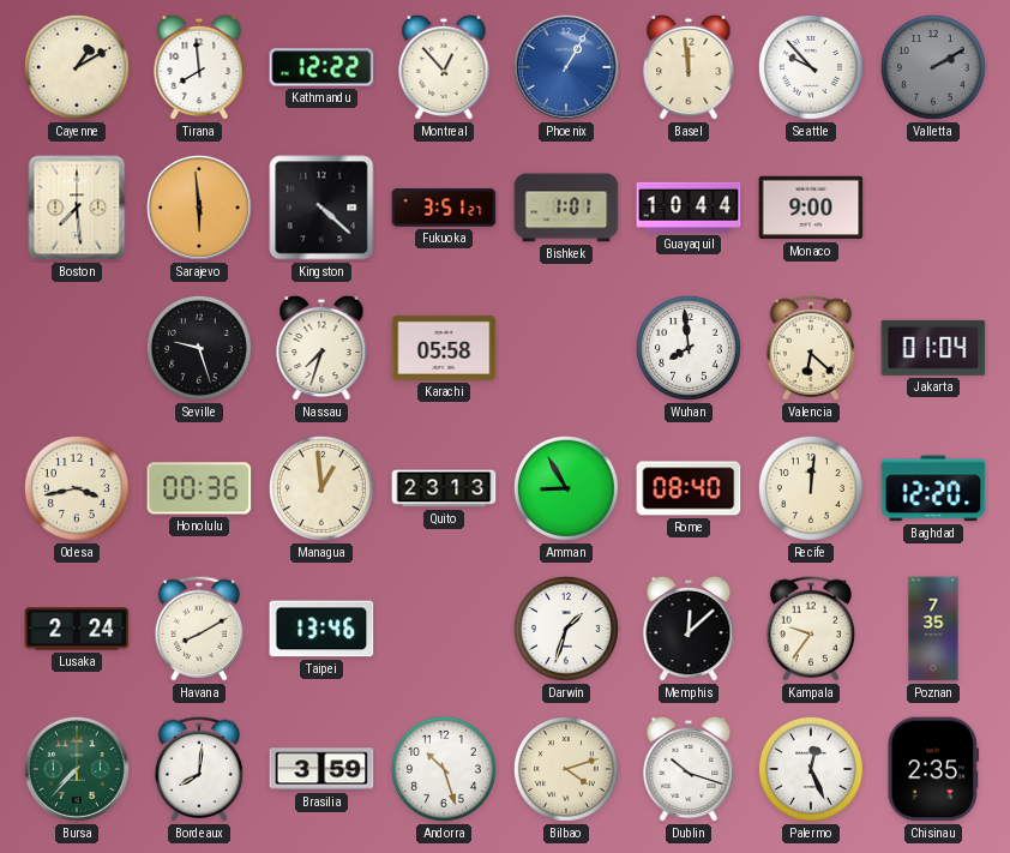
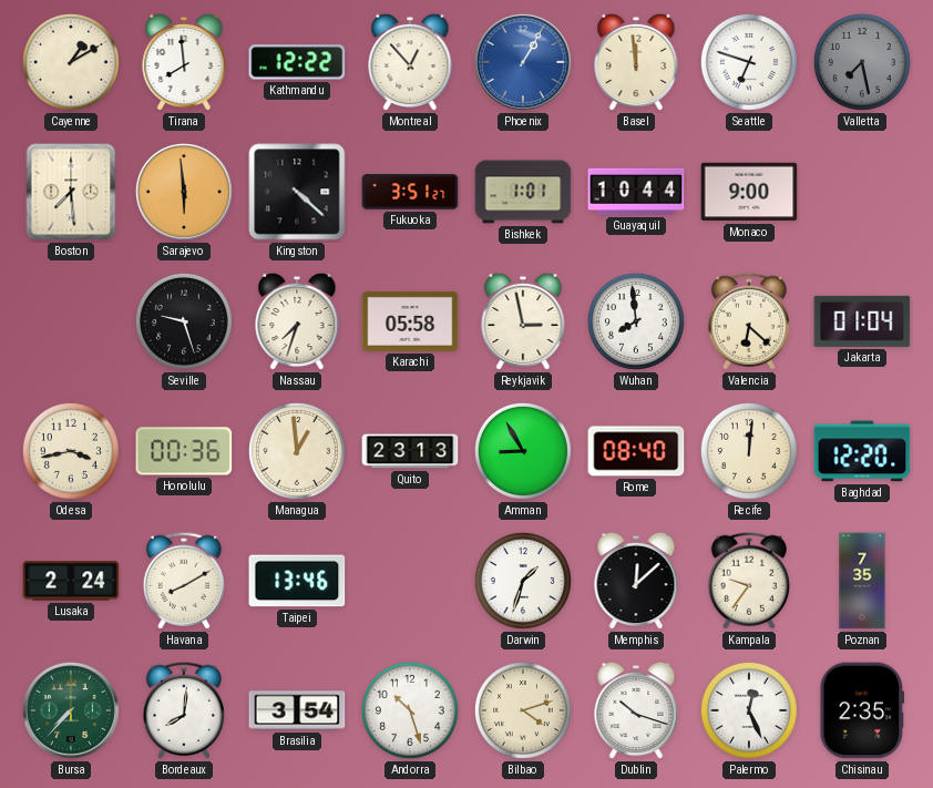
Seattle: 9:53 -> 6:48 (749, 62)
Valletta: 2:10 -> 7:28 (862, 62)
Reykjavik: none -> 2:58 (523, 321)
Brasilia: 3:59 -> 3:54 (297, 710)
